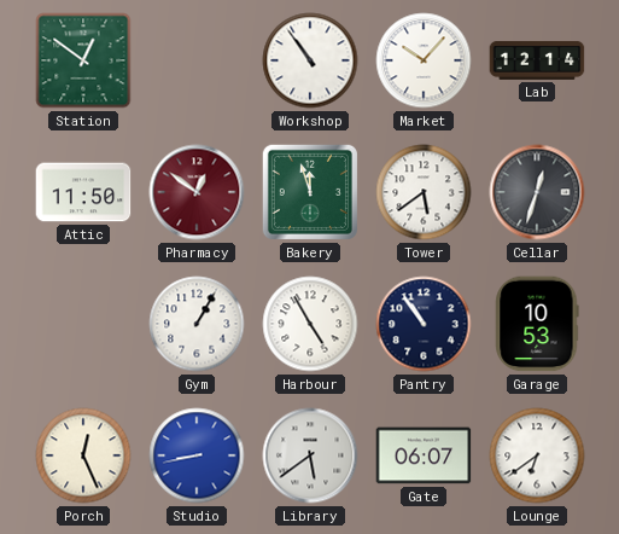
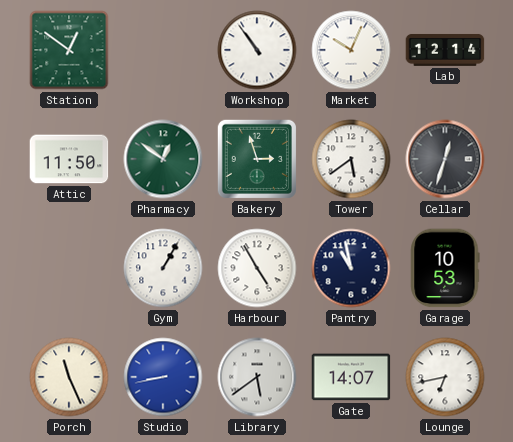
Market: 10:07 -> 10:04 (351, 50)
Pharmacy dial: burgundy -> green (163, 159)
Bakery: 11:57 -> 2:57 (257, 159)
Pantry: 10:54 -> 10:58 (351, 268)
Porch: 12:26 -> 11:26 (69, 377)
Gate: 06:07 -> 14:07 (351, 377)
Lounge: 6:39 -> 6:43 (445, 377)
